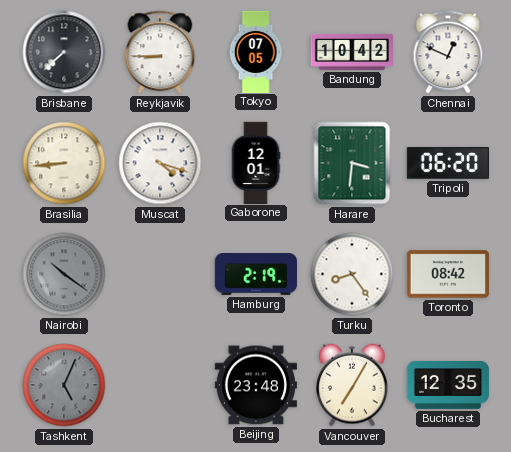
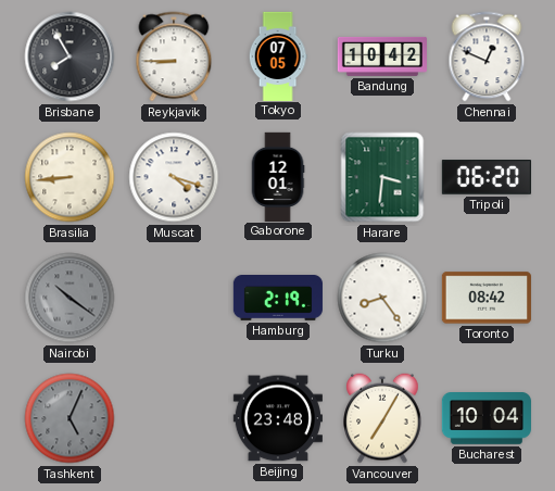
Brisbane: 7:38 -> 7:55 (70, 56)
Bucharest: 12:35 -> 10:04 (487, 419)
